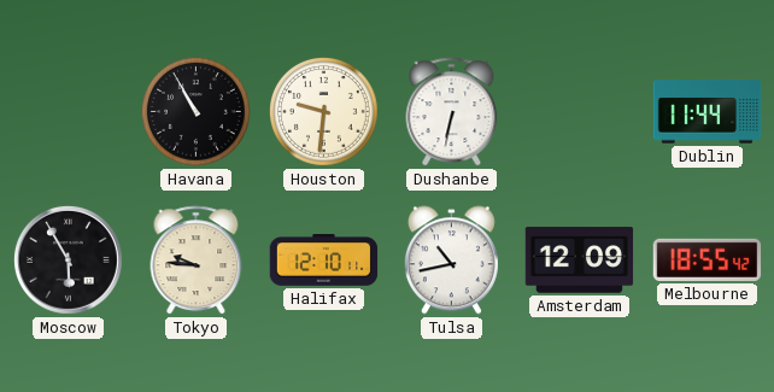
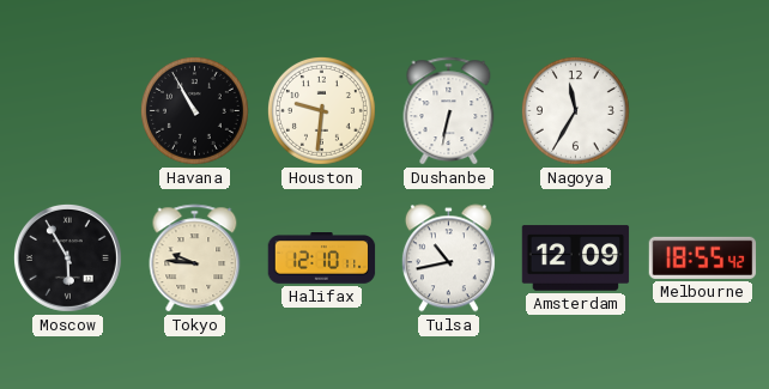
Nagoya: none -> 11:35 (575, 110)
Dublin: 11:44 -> none (708, 112)
